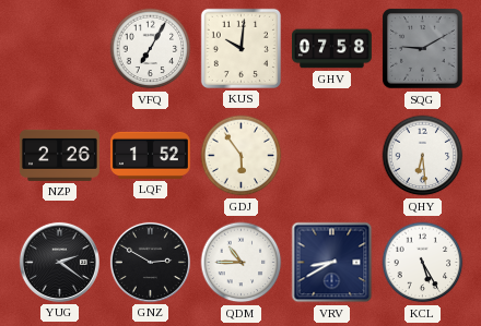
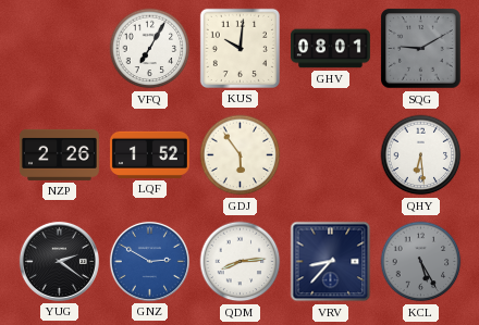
GHV: 07:58 -> 08:01 (331, 49)
GNZ dial: black -> blue (149, 261)
QDM: 10:45 -> 8:14 (241, 262)
VRV: 8:40 -> 8:37 (331, 262)
KCL dial: white -> grey (421, 262)
